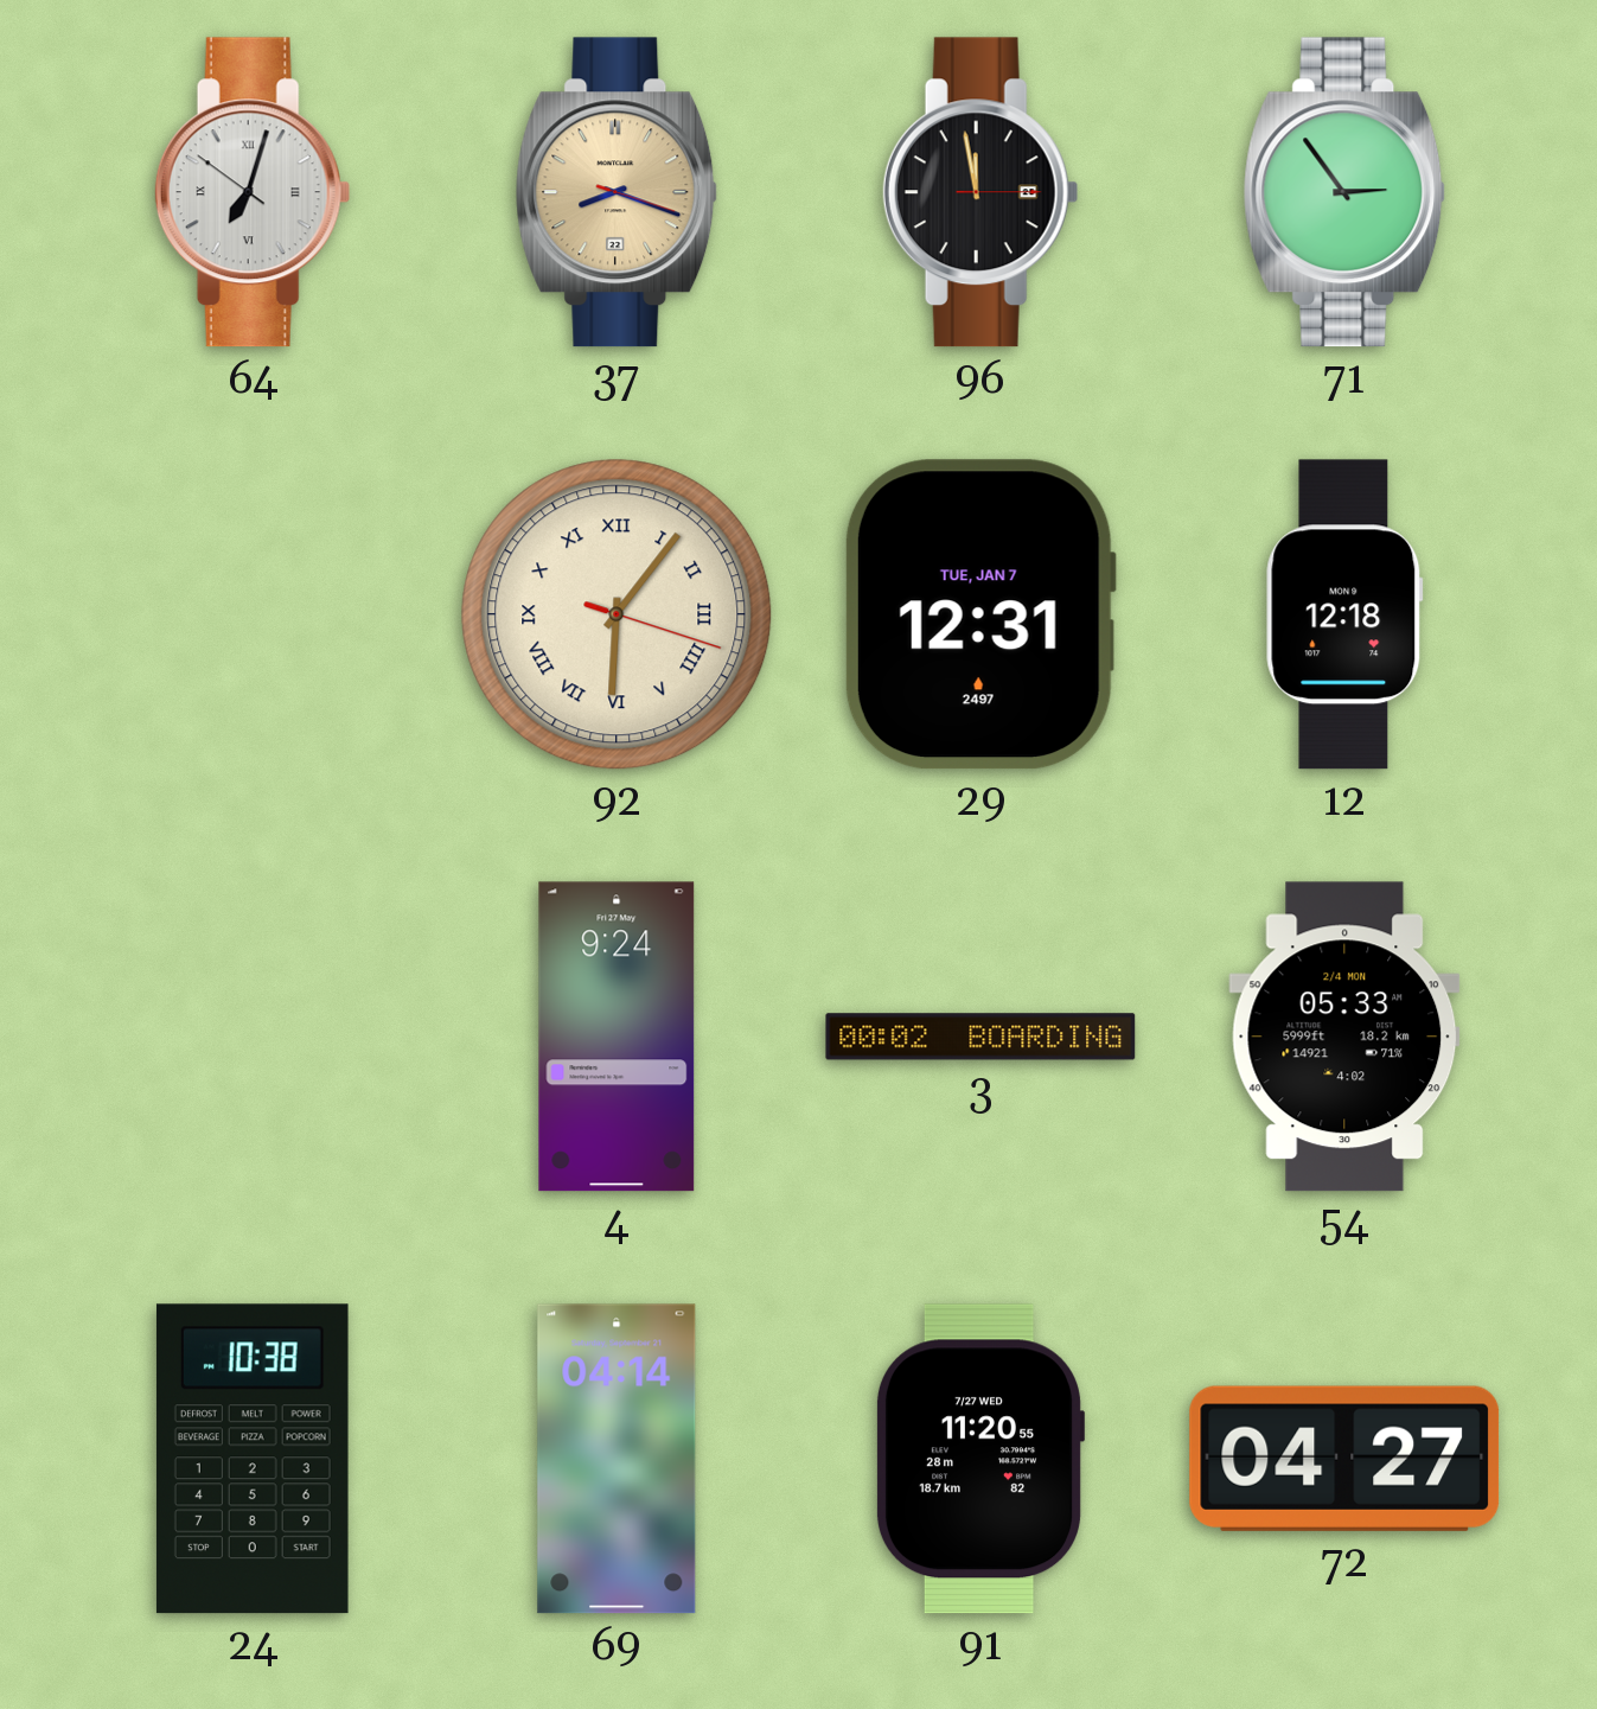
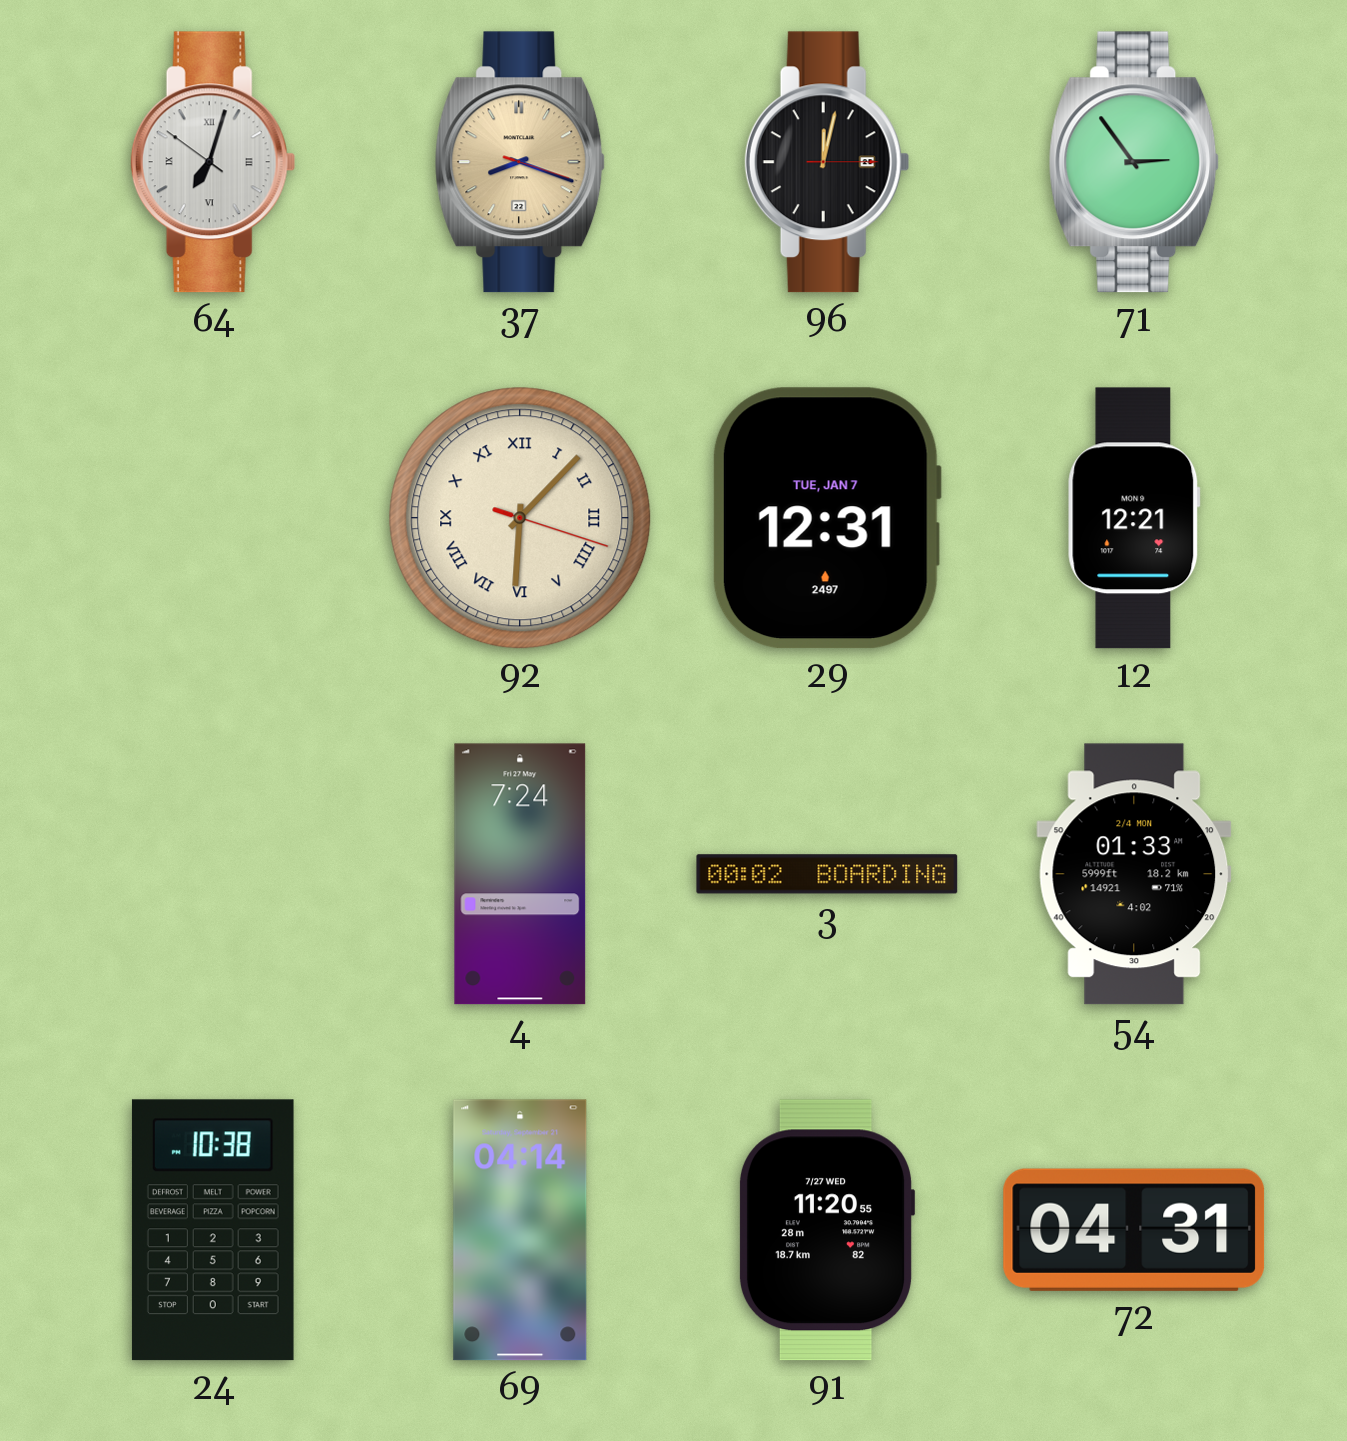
96: 11:58 -> 12:02 (827, 162)
92: 6:06 -> 6:07 (520, 518)
12: 12:18 -> 12:21 (1134, 518)
4: 9:24 -> 7:24 (520, 874)
54: 05:33 -> 01:33 (1134, 874)
72: 04:27 -> 04:31 (1134, 1230)
